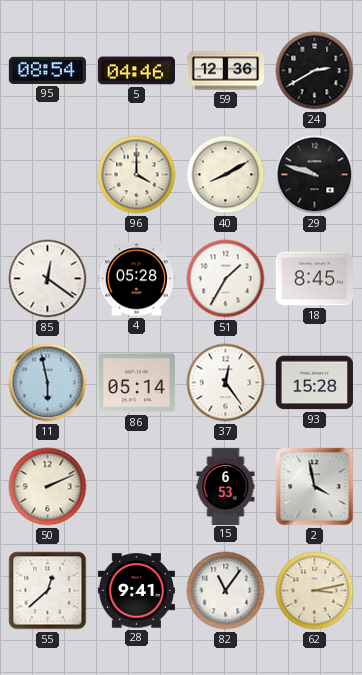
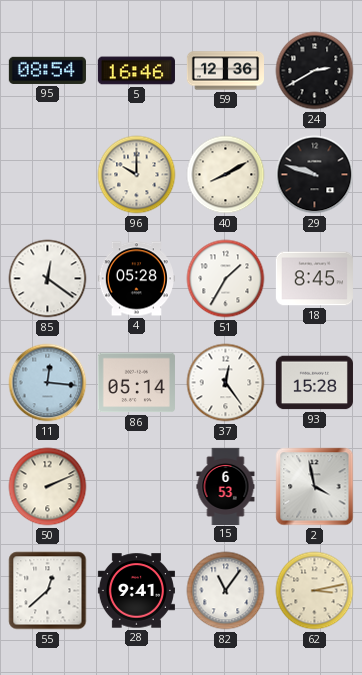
5: 04:46 -> 16:46 (136, 71)
96: 4:00 -> 10:00 (137, 175)
11: 5:58 -> 12:16 (48, 383)
